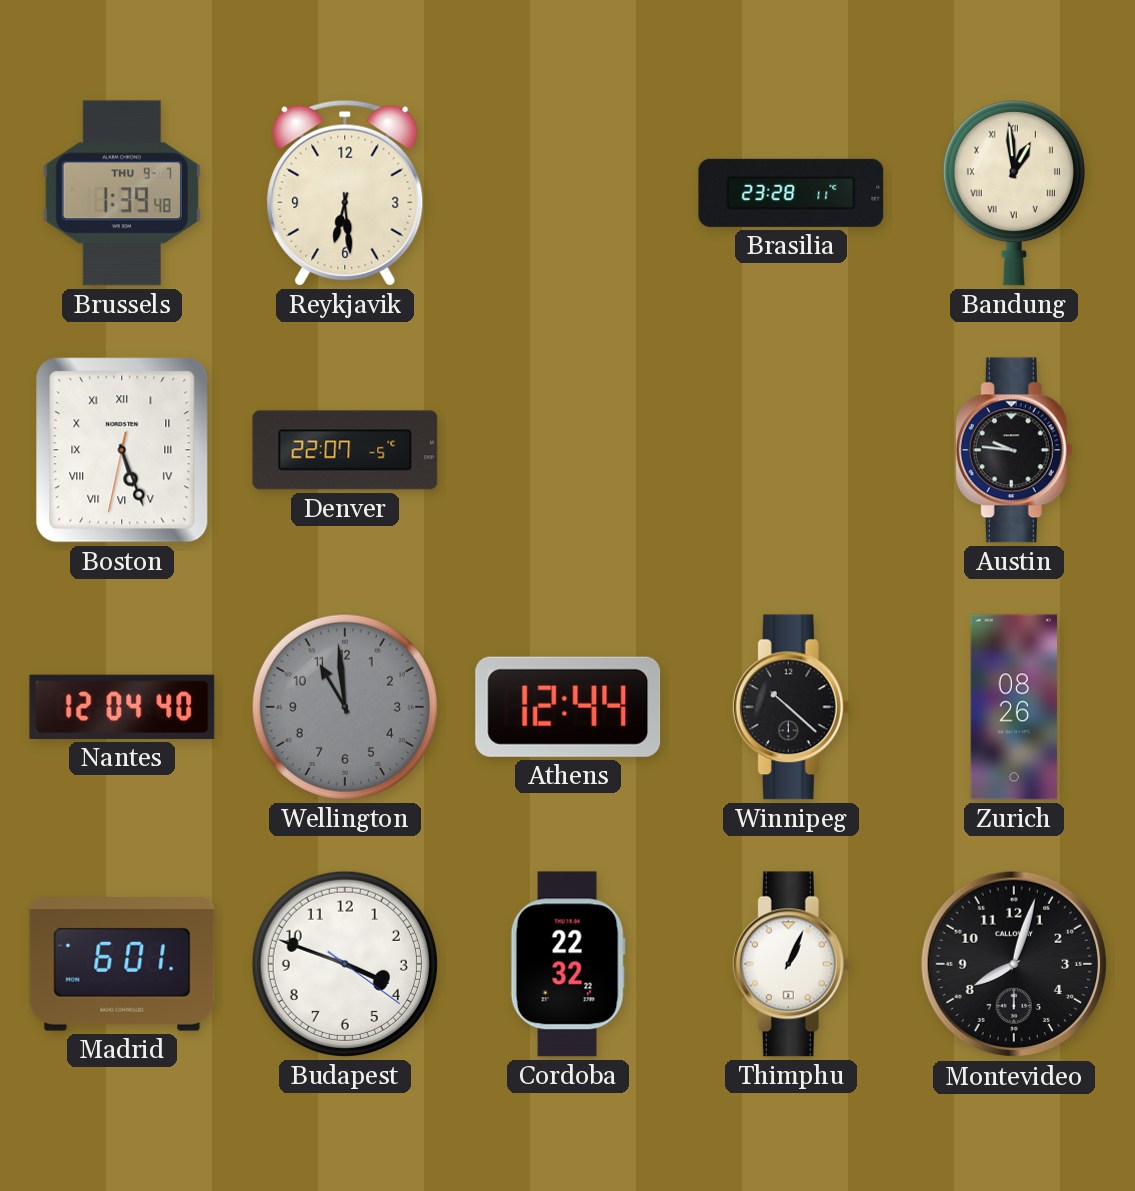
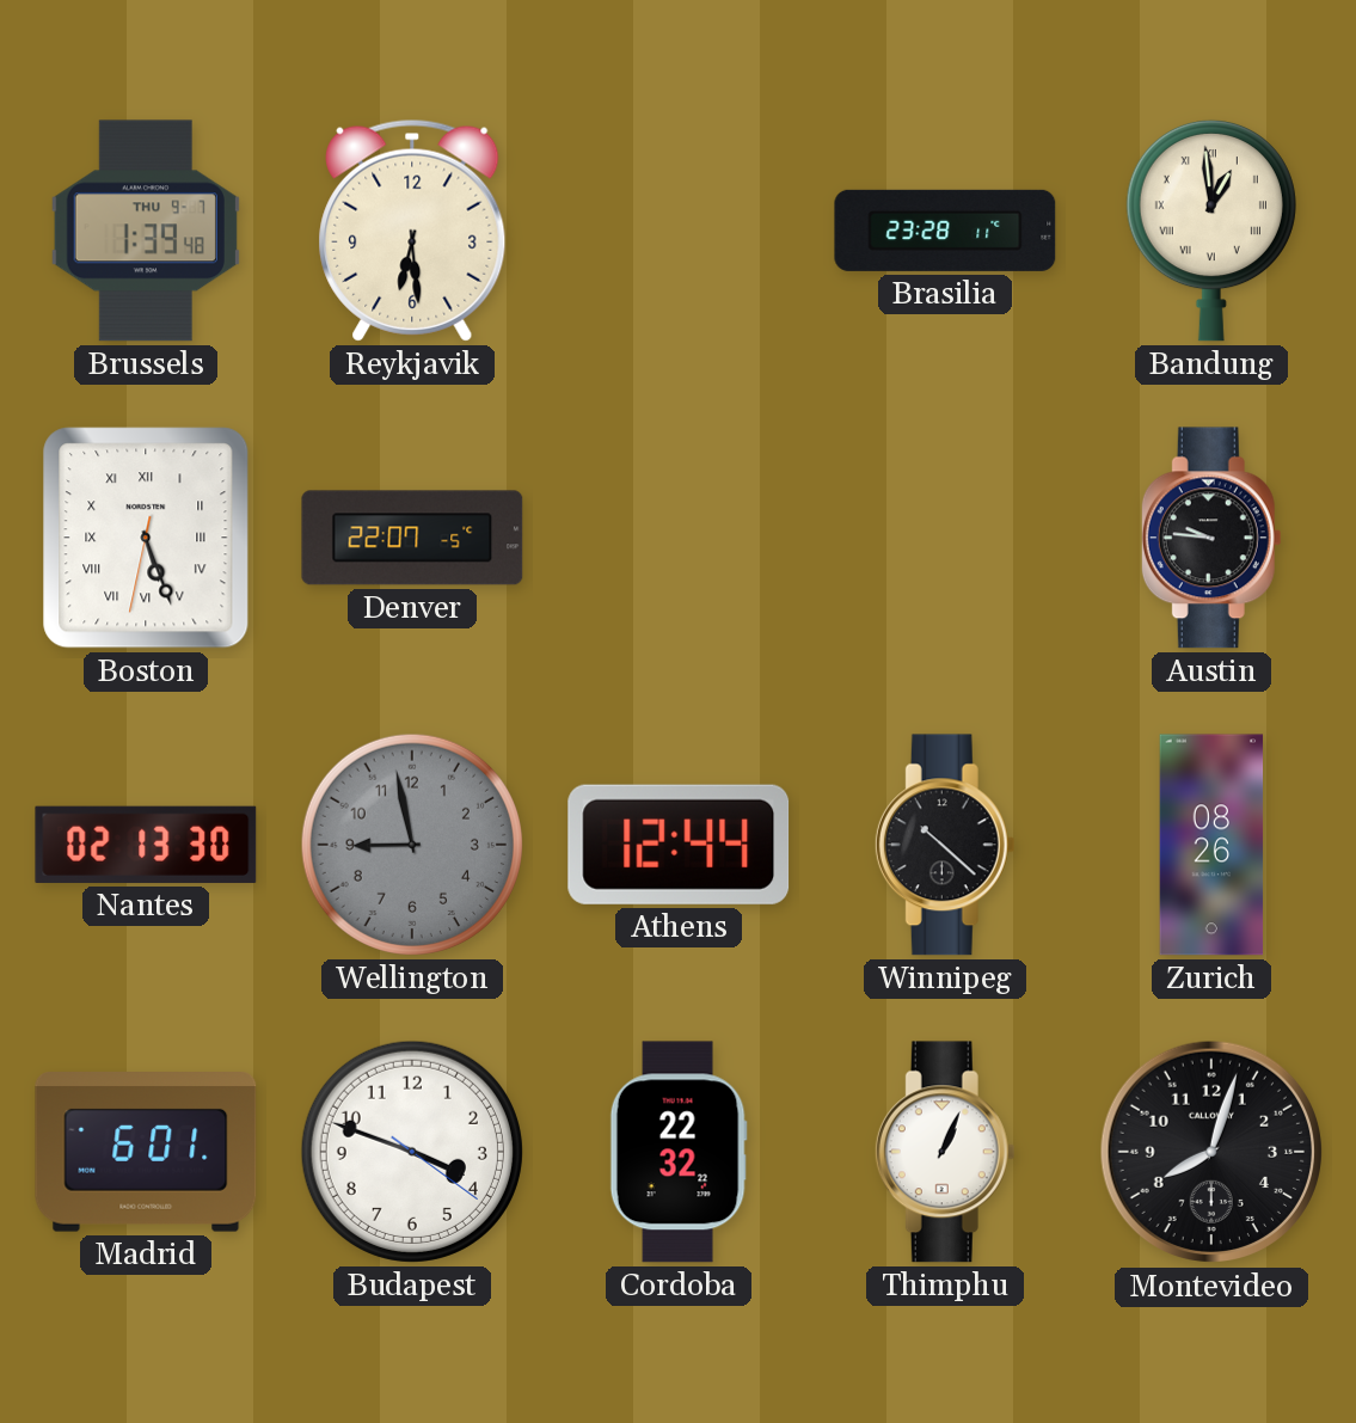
Nantes: 12:04 -> 02:13 (146, 845)
Wellington: 10:59 -> 8:58 (412, 845)
